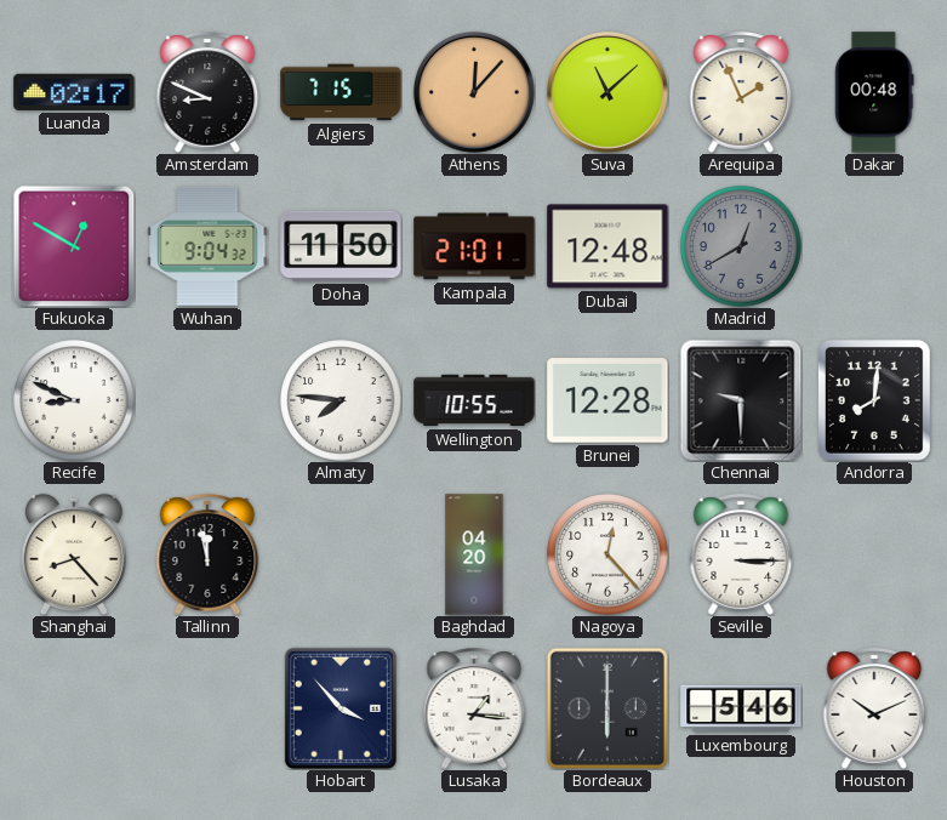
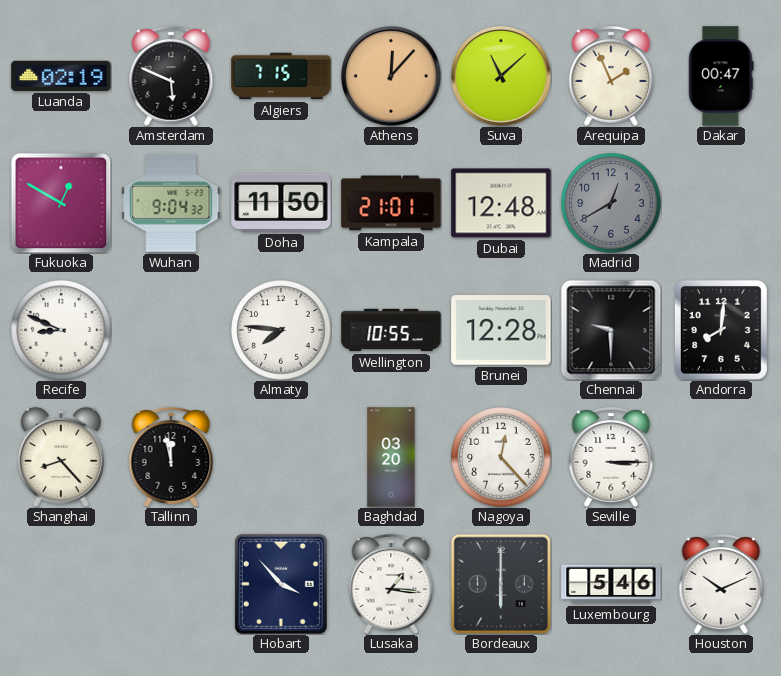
Luanda: 02:17 -> 02:19 (61, 76)
Amsterdam: 8:49 -> 5:49 (171, 76)
Dakar: 00:48 -> 00:47 (721, 76)
Baghdad: 04:20 -> 03:20 (391, 457)
